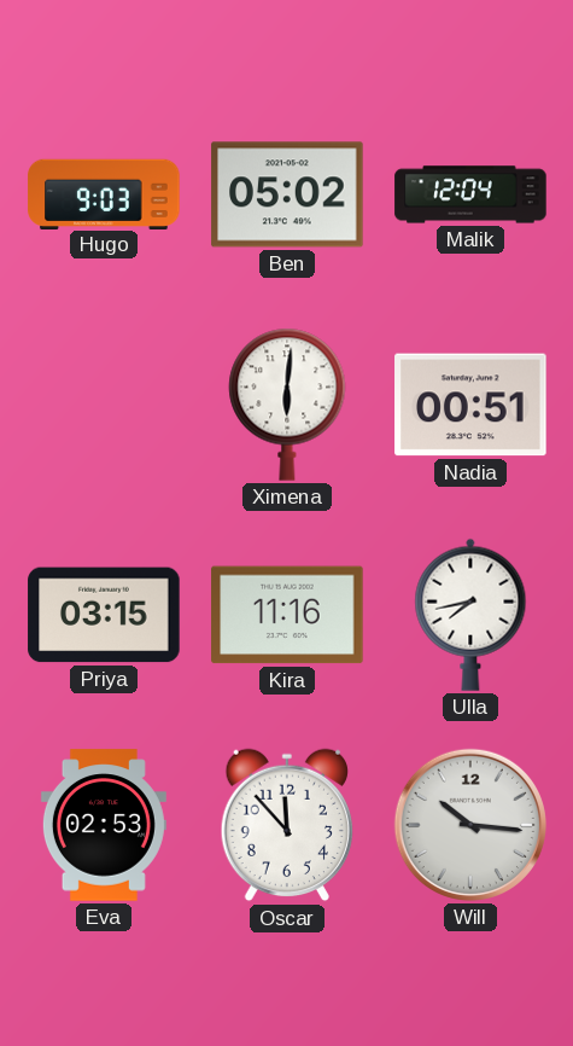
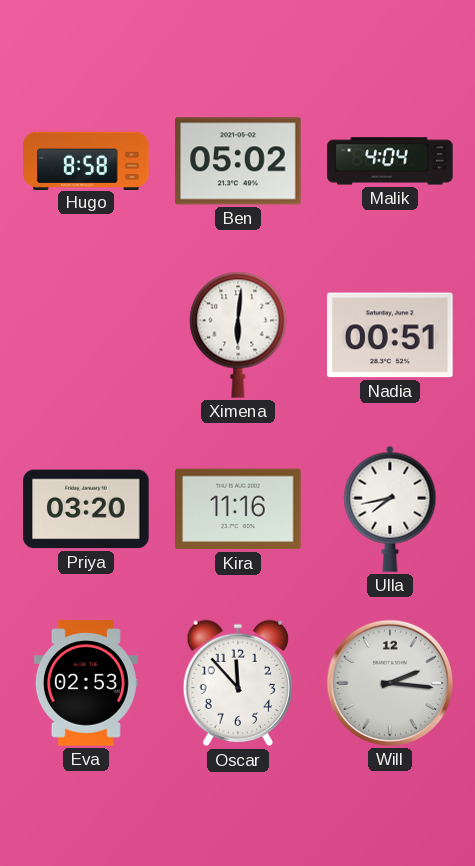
Hugo: 9:03 -> 8:58 (86, 160)
Malik: 12:04 -> 4:04 (390, 161)
Priya: 03:15 -> 03:20 (86, 509)
Will: 10:16 -> 2:16 (390, 683)
